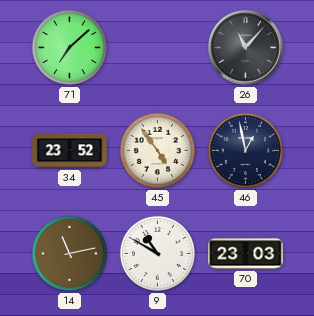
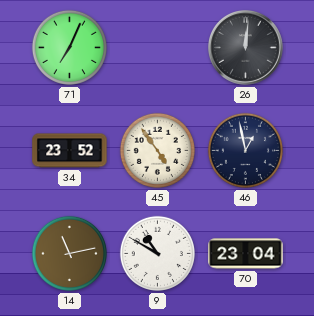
71: 7:08 -> 7:04 (69, 47)
26: 11:07 -> 12:01 (246, 48)
70: 23:03 -> 23:04 (246, 254)
